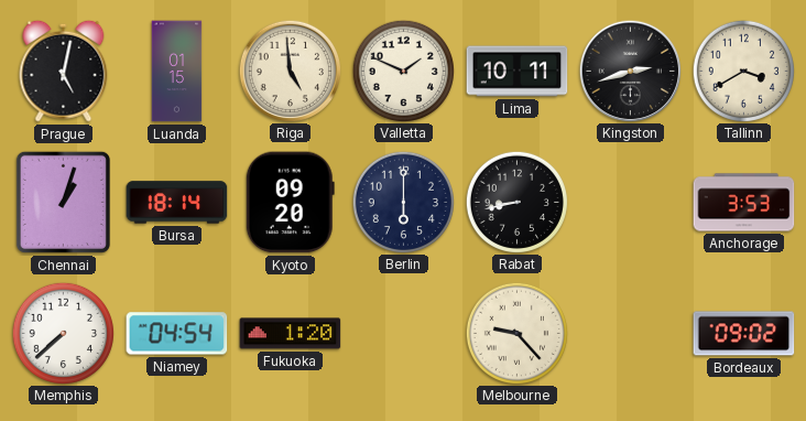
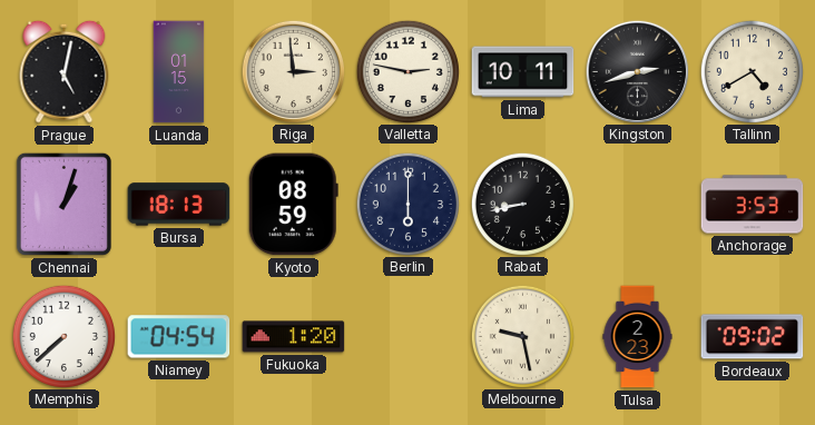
Riga: 4:59 -> 2:59 (293, 71)
Valletta: 1:49 -> 2:47 (407, 71)
Tallinn: 3:40 -> 4:40 (752, 71)
Bursa: 18:14 -> 18:13 (179, 205)
Kyoto: 09:20 -> 08:59 (293, 205)
Melbourne: 9:23 -> 9:28 (522, 336)
Tulsa: none -> 2:23 (638, 337)
